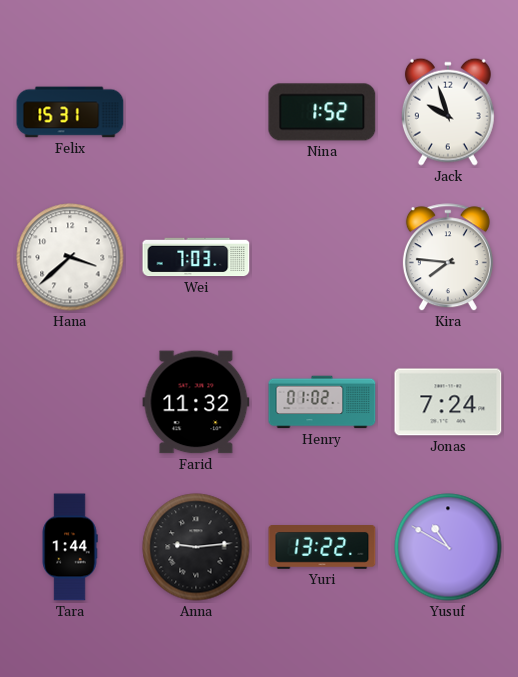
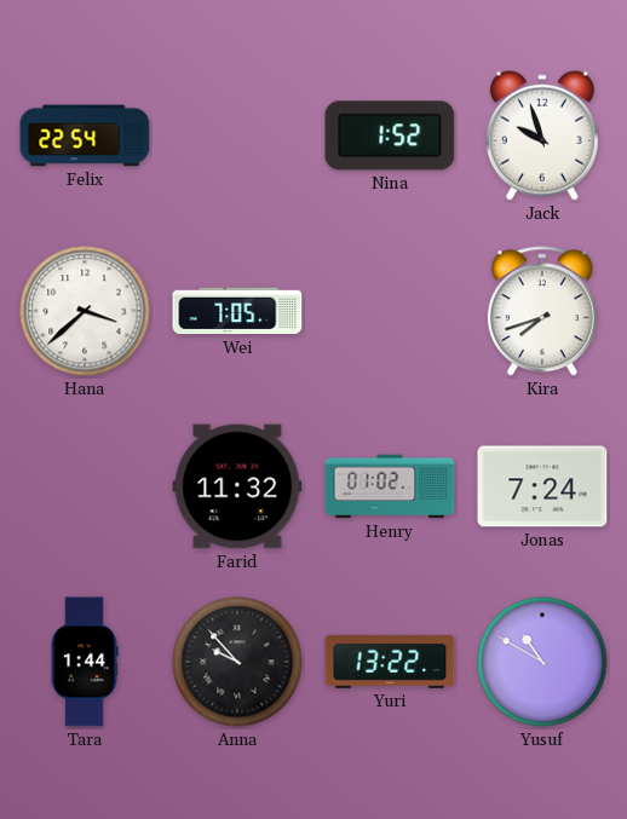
Felix: 15:31 -> 22:54 (85, 135)
Wei: 7:03 -> 7:05 (237, 311)
Kira: 7:46 -> 7:42 (542, 312)
Anna: 9:14 -> 9:53 (237, 662)
